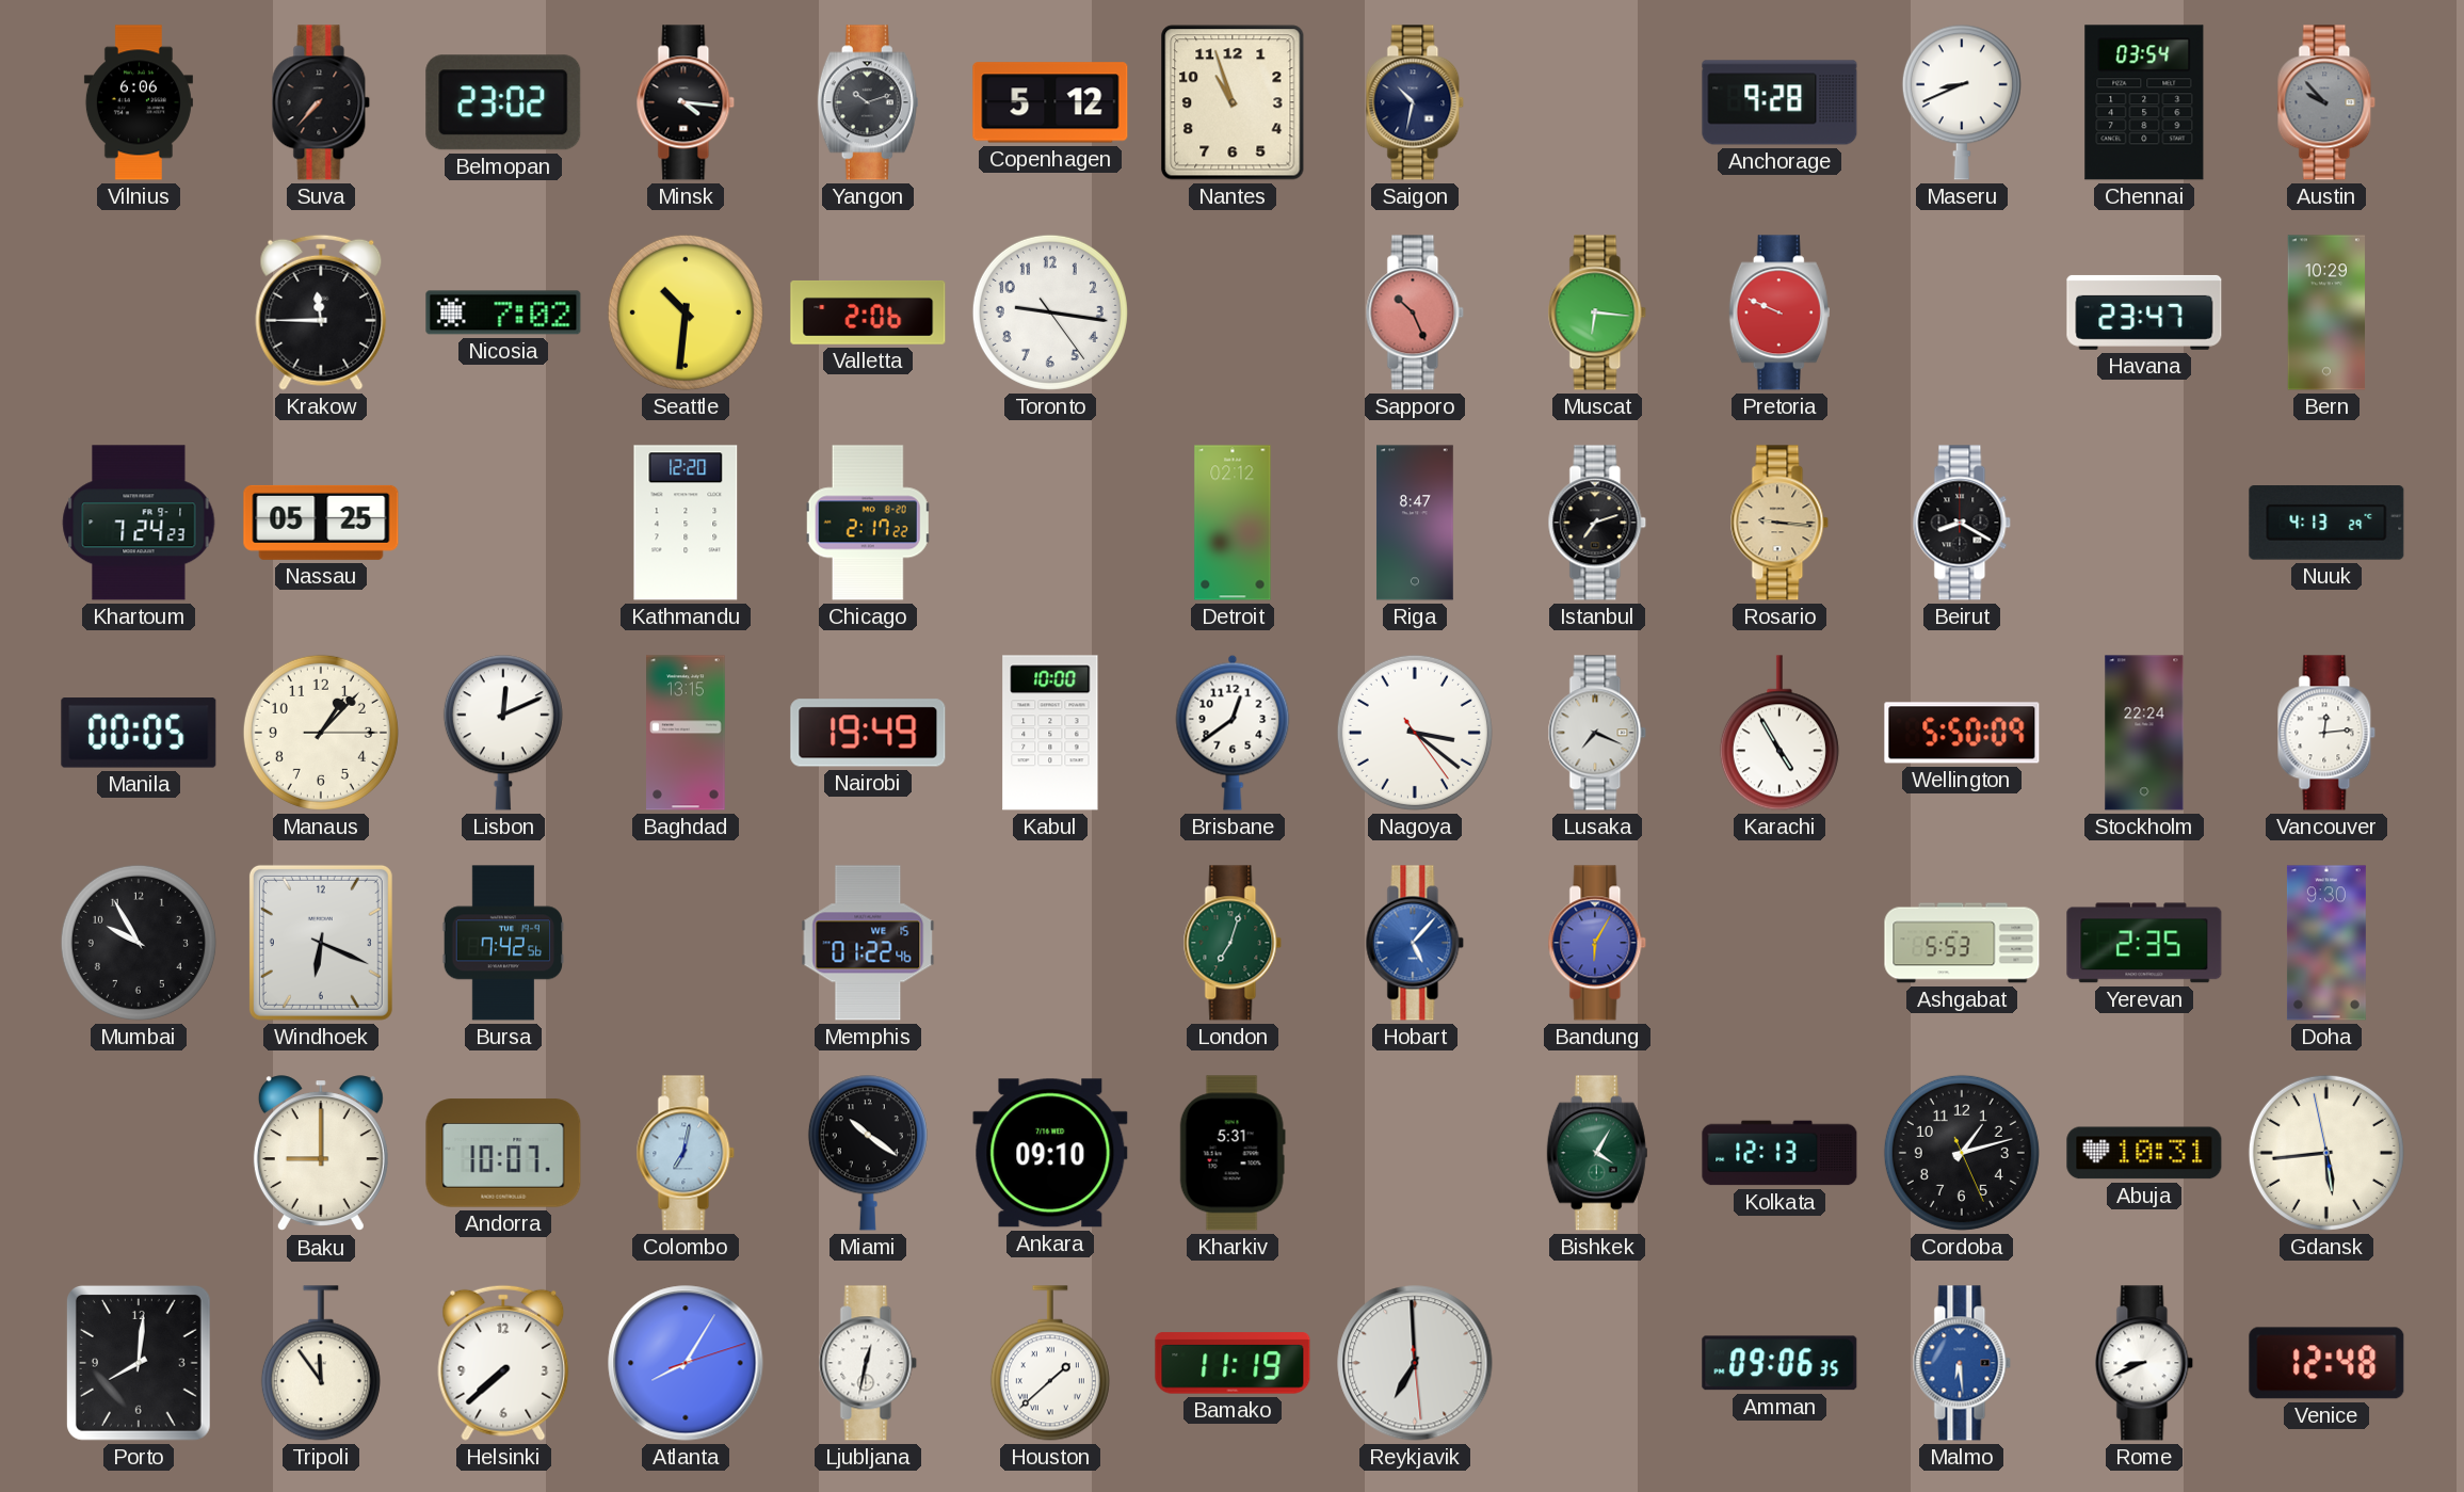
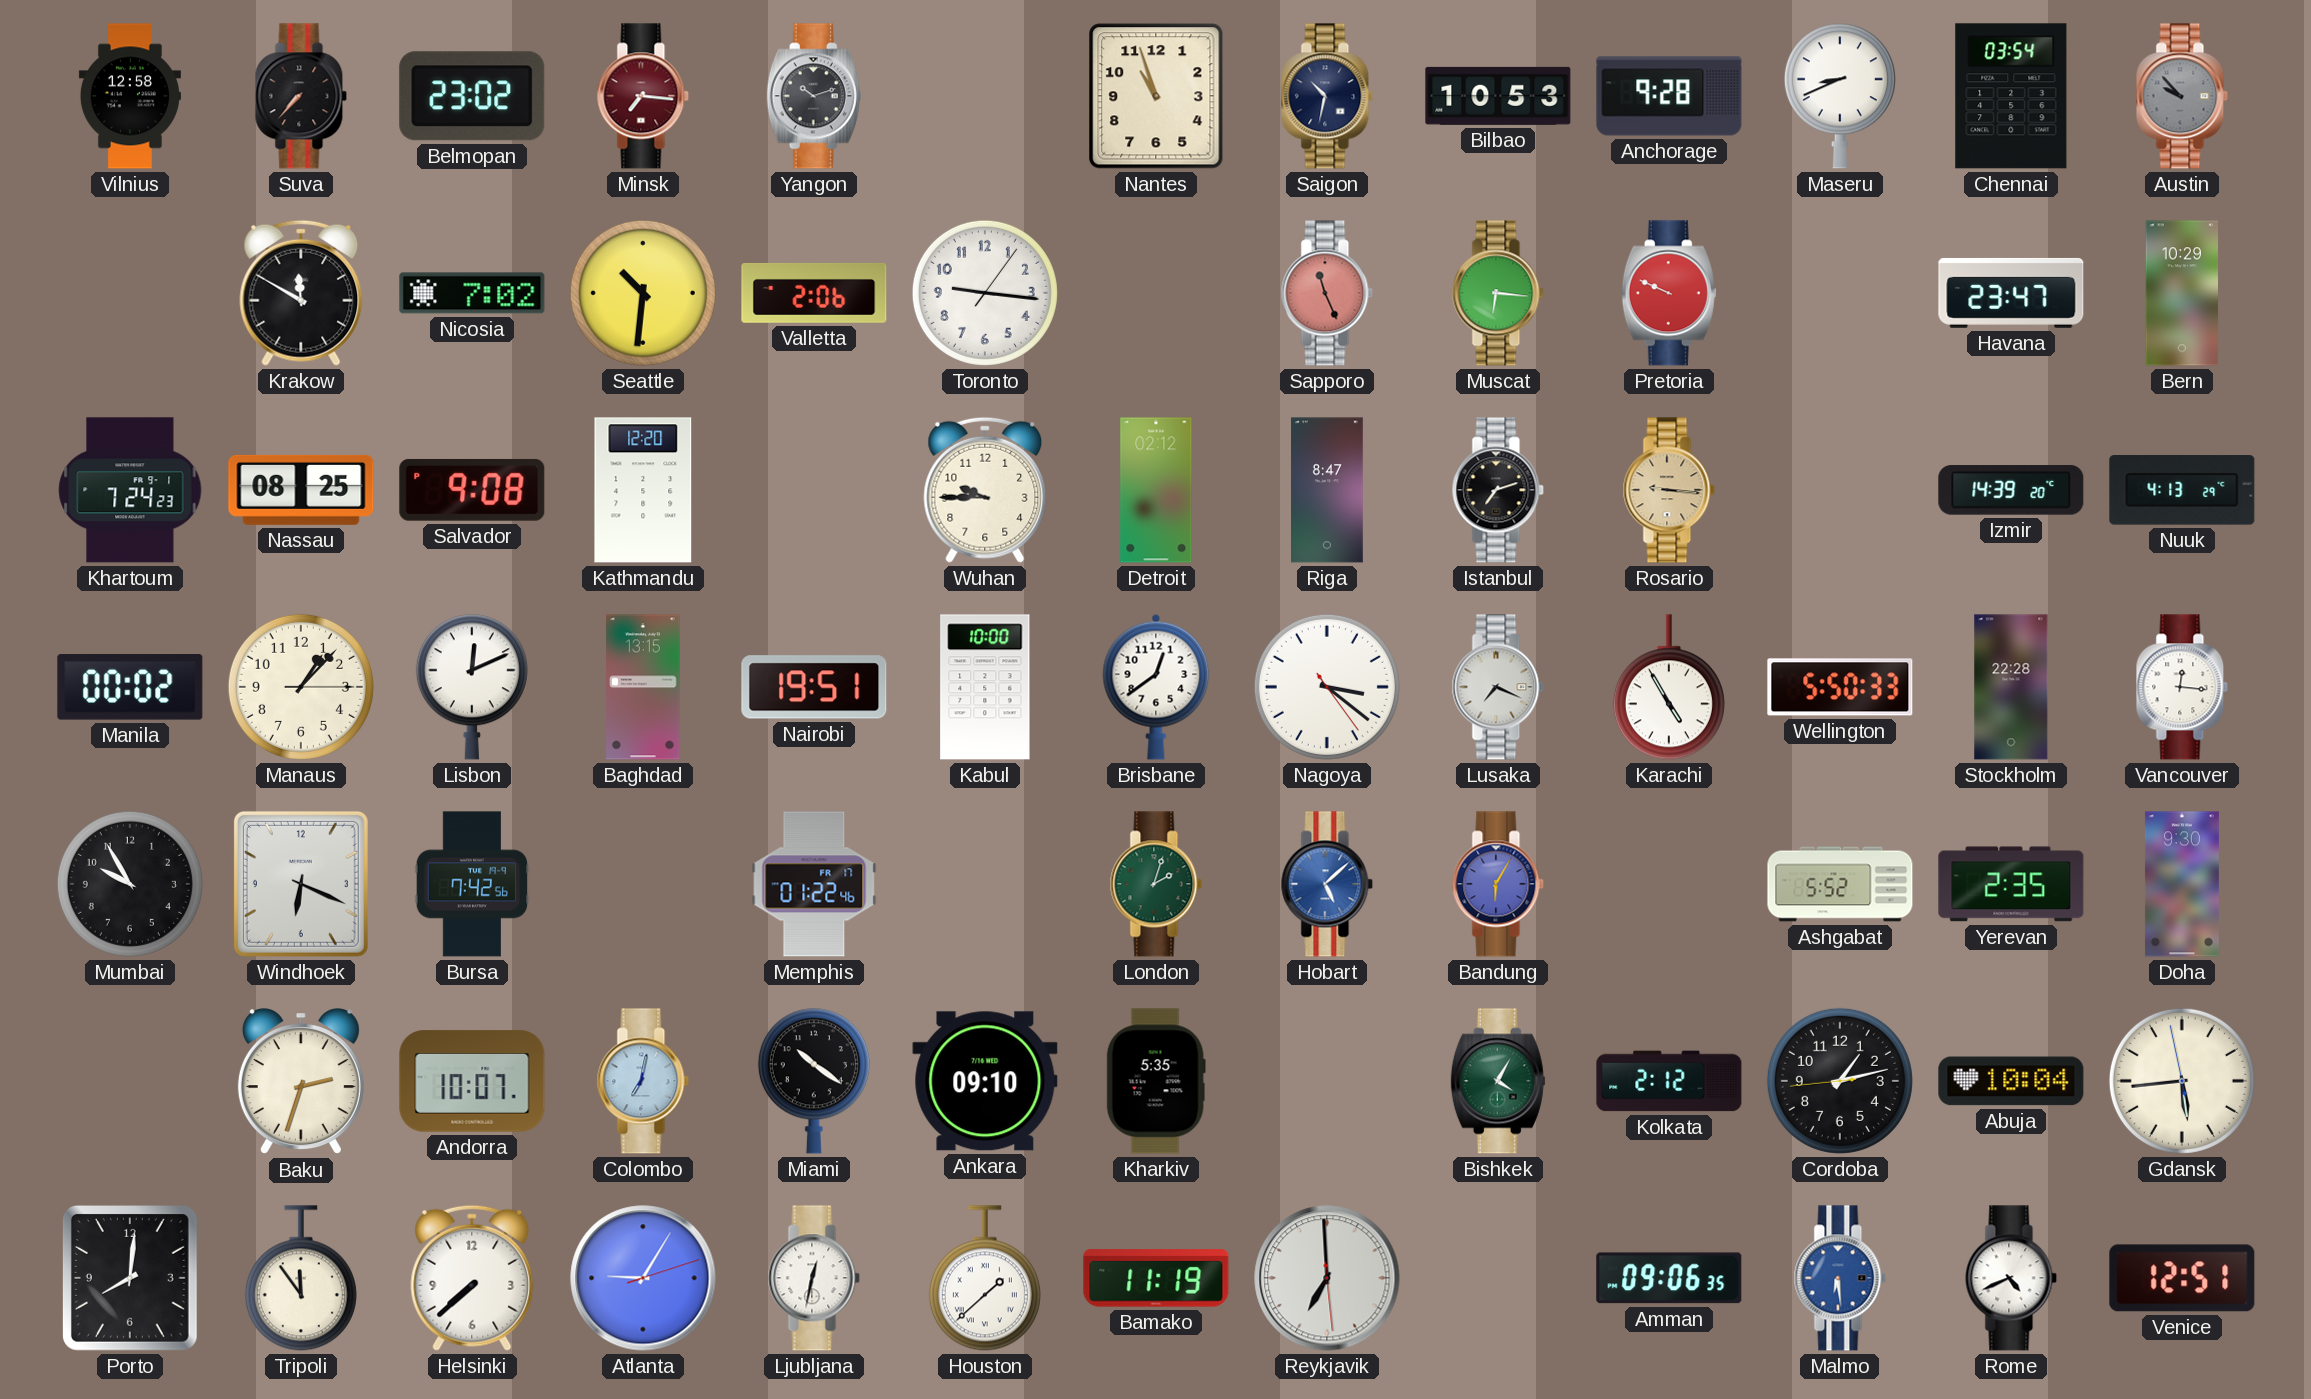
Vilnius: 6:06 -> 12:58 (130, 96)
Minsk: 4:16 -> 7:16 (643, 96)
Minsk dial: black -> burgundy (643, 96)
Copenhagen: 5:12 -> none (1050, 102)
Bilbao: none -> 10:53 (1498, 96)
Krakow: 11:45 -> 11:50 (301, 293)
Toronto: 9:16:24 -> 9:16:06 (985, 293)
Sapporo: 10:26 -> 11:26 (1327, 293)
Nassau: 05:25 -> 08:25 (301, 490)
Salvador: none -> 9:08 (472, 490)
Chicago: 2:17 -> none (868, 523)
Wuhan: none -> 9:45 (985, 490)
Beirut: 8:20 -> none (1962, 523)
Izmir: none -> 14:39 (2011, 490)
Manila: 00:05 -> 00:02 (130, 687)
Nairobi: 19:49 -> 19:51 (814, 687)
Wellington: 5:50:09 -> 5:50:33 (1840, 687)
Stockholm: 22:24 -> 22:28 (2011, 687)
Vancouver: 12:14 -> 12:16 (2182, 687)
Memphis date: WE 15 -> FR 17 (814, 884)
London: 7:03 -> 2:03 (1156, 884)
Hobart: 5:07 -> 5:08 (1327, 884)
Ashgabat: 5:53 -> 5:52 (1840, 884)
Baku: 9:00 -> 2:33 (301, 1082)
Kharkiv: 5:31 -> 5:35 (1156, 1081)
Kolkata: 12:13 -> 2:12 (1669, 1081)
Cordoba: 1:12:26 -> 1:12:44 (1840, 1081)
Abuja: 10:31 -> 10:04 (2011, 1081)
Atlanta: 8:05 -> 9:05 (643, 1278)
Rome: 8:41 -> 4:41 (2011, 1278)
Venice: 12:48 -> 12:51 (2182, 1278)
